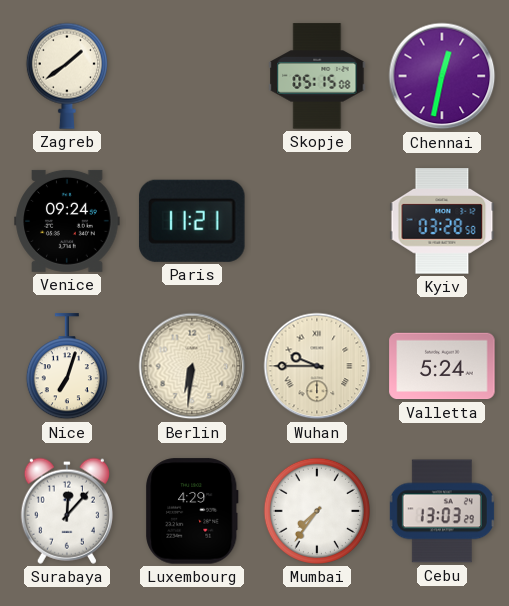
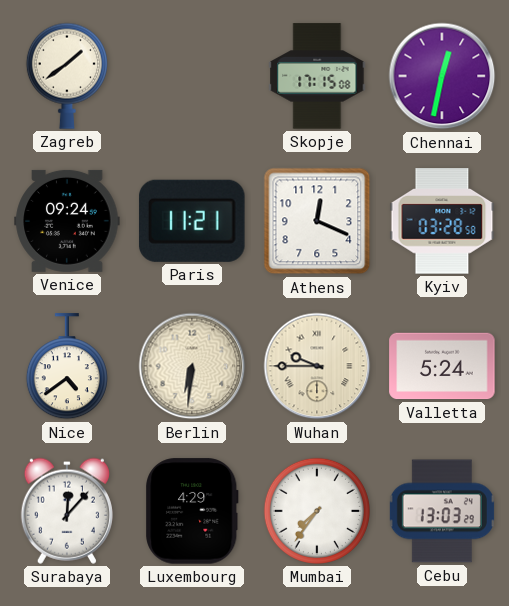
Skopje: 05:15 -> 17:15 (317, 76)
Athens: none -> 12:19 (317, 221)
Nice: 7:03 -> 4:39 (67, 367)
